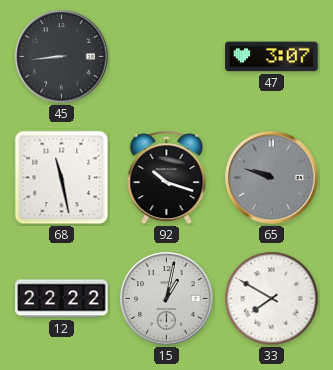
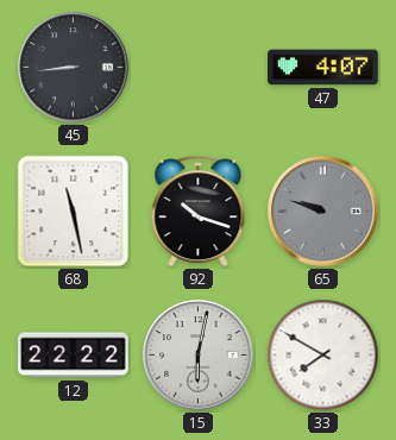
47: 3:07 -> 4:07 (323, 68)
15: 1:02 -> 6:02 (199, 356)
